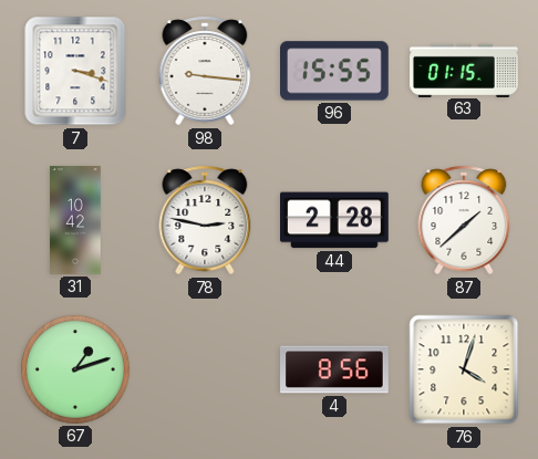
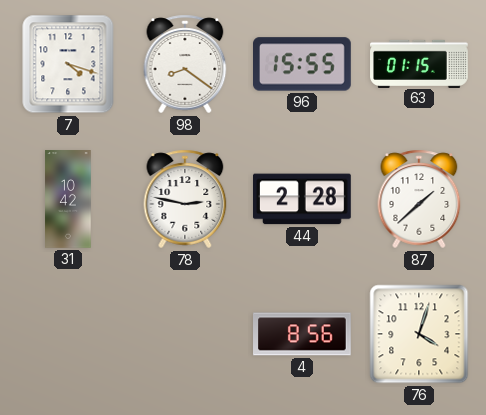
7: 3:18 -> 4:18 (68, 64)
98: 9:16 -> 8:21 (185, 64)
67: 1:12 -> none (75, 369)
